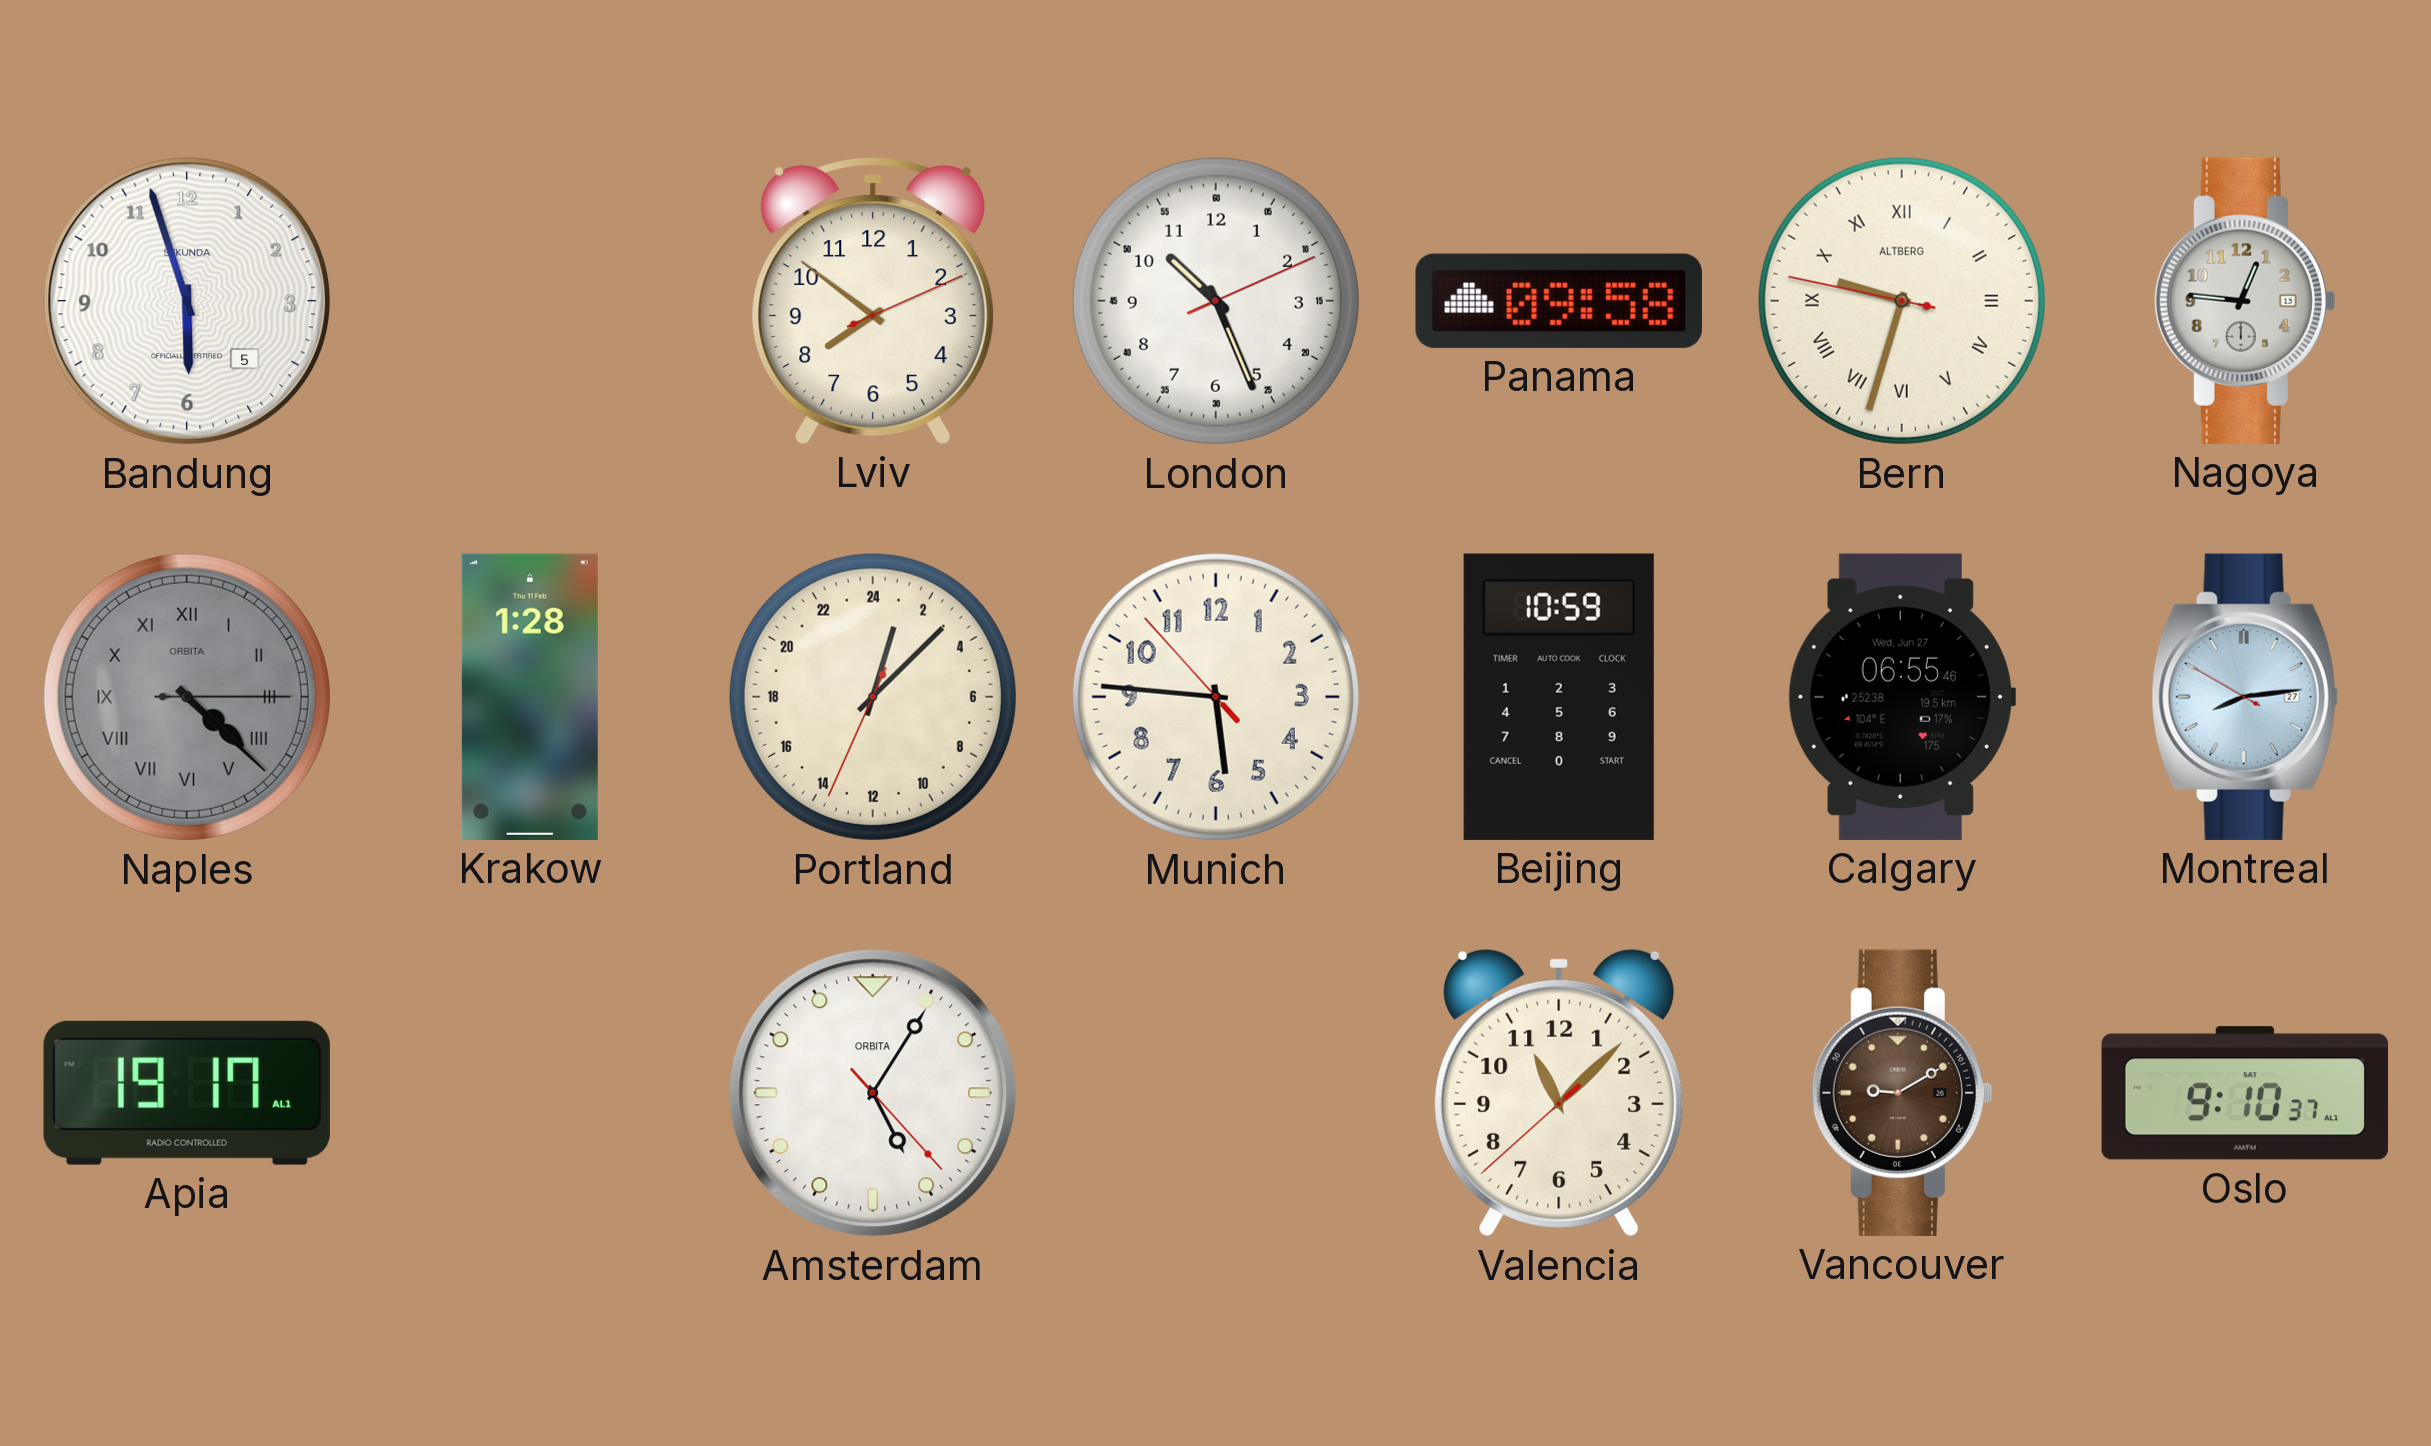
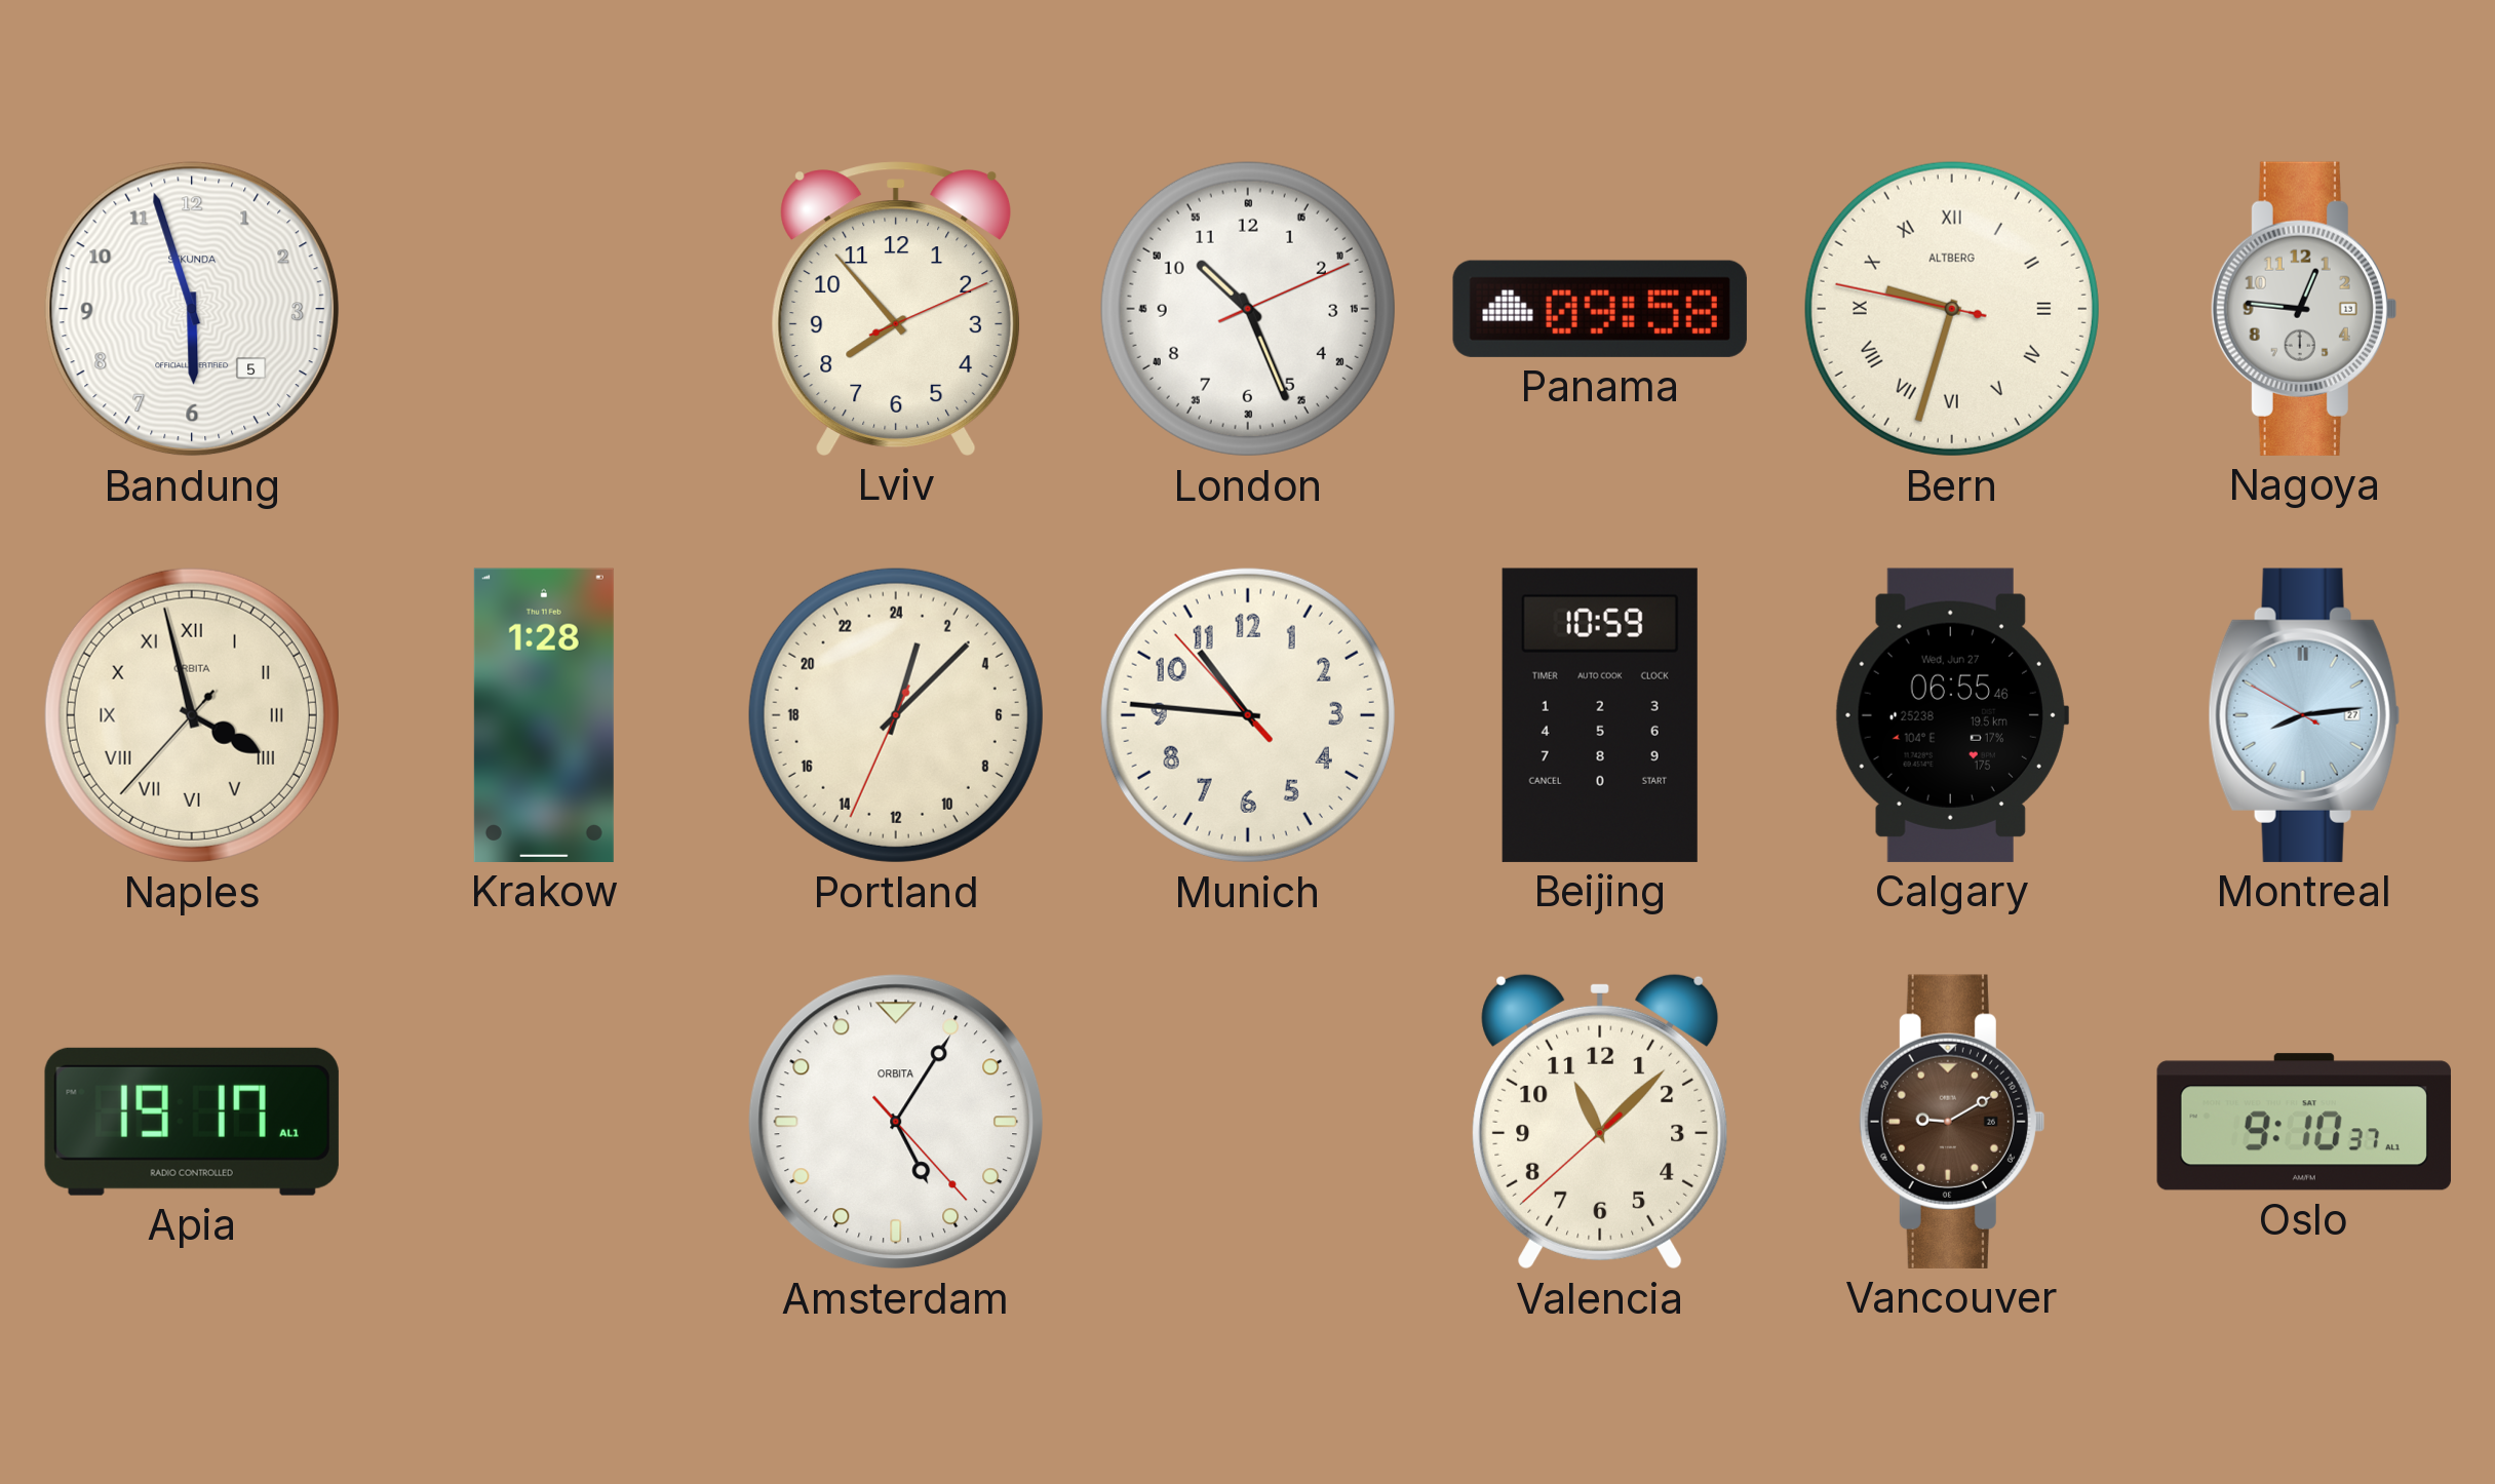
Lviv: 7:51 -> 7:53 (896, 309)
Naples: 4:22 -> 3:57 (192, 715)
Naples dial: grey -> cream (192, 715)
Munich: 5:45 -> 10:45 (1248, 715)
